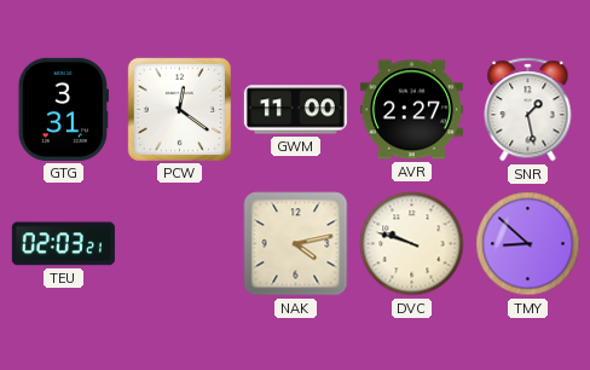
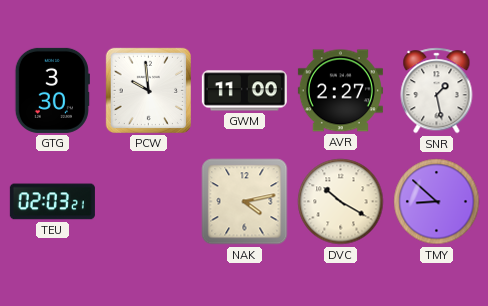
GTG: 3:31 -> 3:30 (52, 90)
PCW: 12:21 -> 9:59 (148, 90)
DVC: 9:48 -> 10:20 (341, 202)
